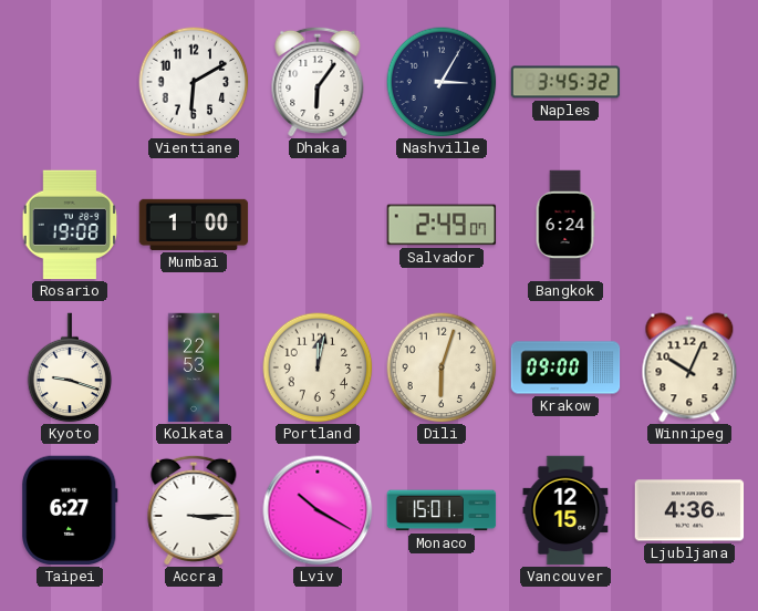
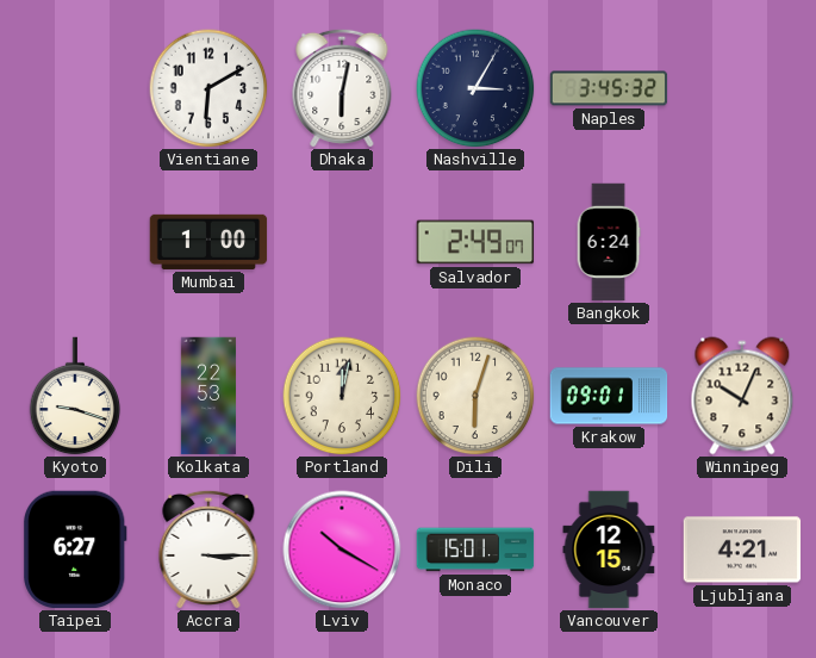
Dhaka: 6:06 -> 6:02 (342, 88)
Rosario: 19:08 -> none (70, 225)
Krakow: 09:00 -> 09:01 (609, 396)
Ljubljana: 4:36 -> 4:21 (742, 550)
